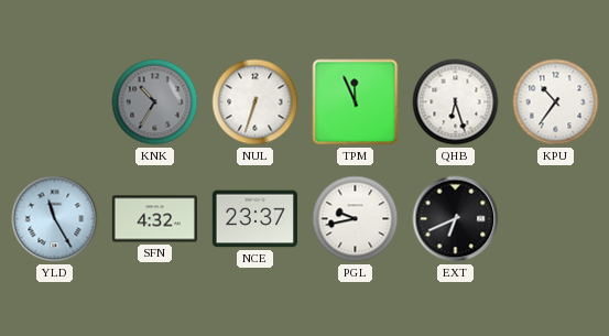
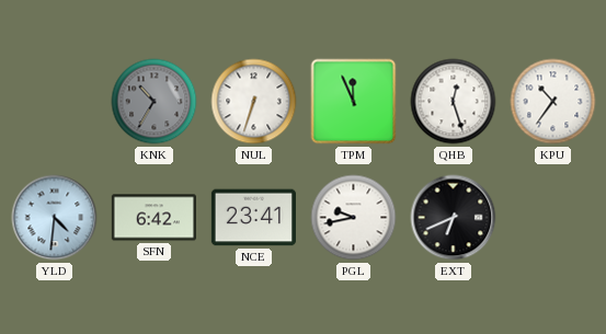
QHB: 6:27 -> 12:27 (454, 102)
YLD: 11:25 -> 4:31 (55, 218)
SFN: 4:32 -> 6:42 (153, 218)
NCE: 23:37 -> 23:41 (253, 218)
